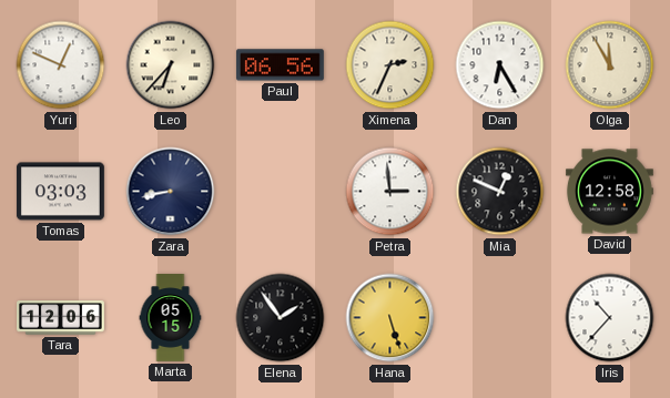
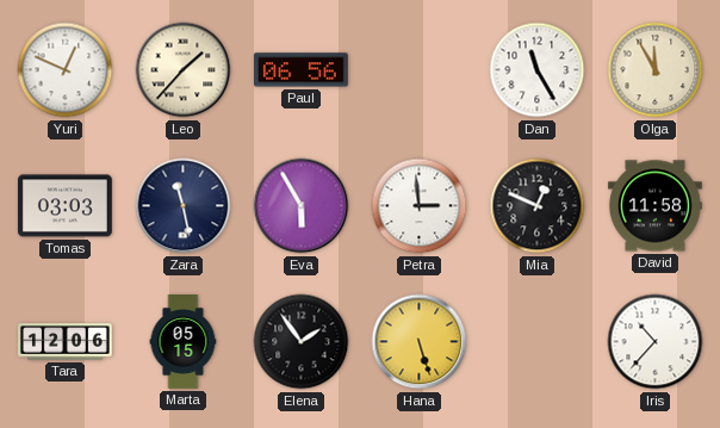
Leo: 6:37 -> 1:37 (184, 70)
Ximena: 2:34 -> none (390, 65)
Dan: 6:25 -> 11:25 (538, 70)
Zara: 8:43 -> 11:28 (184, 206)
Eva: none -> 5:55 (302, 206)
David: 12:58 -> 11:58 (656, 206)
